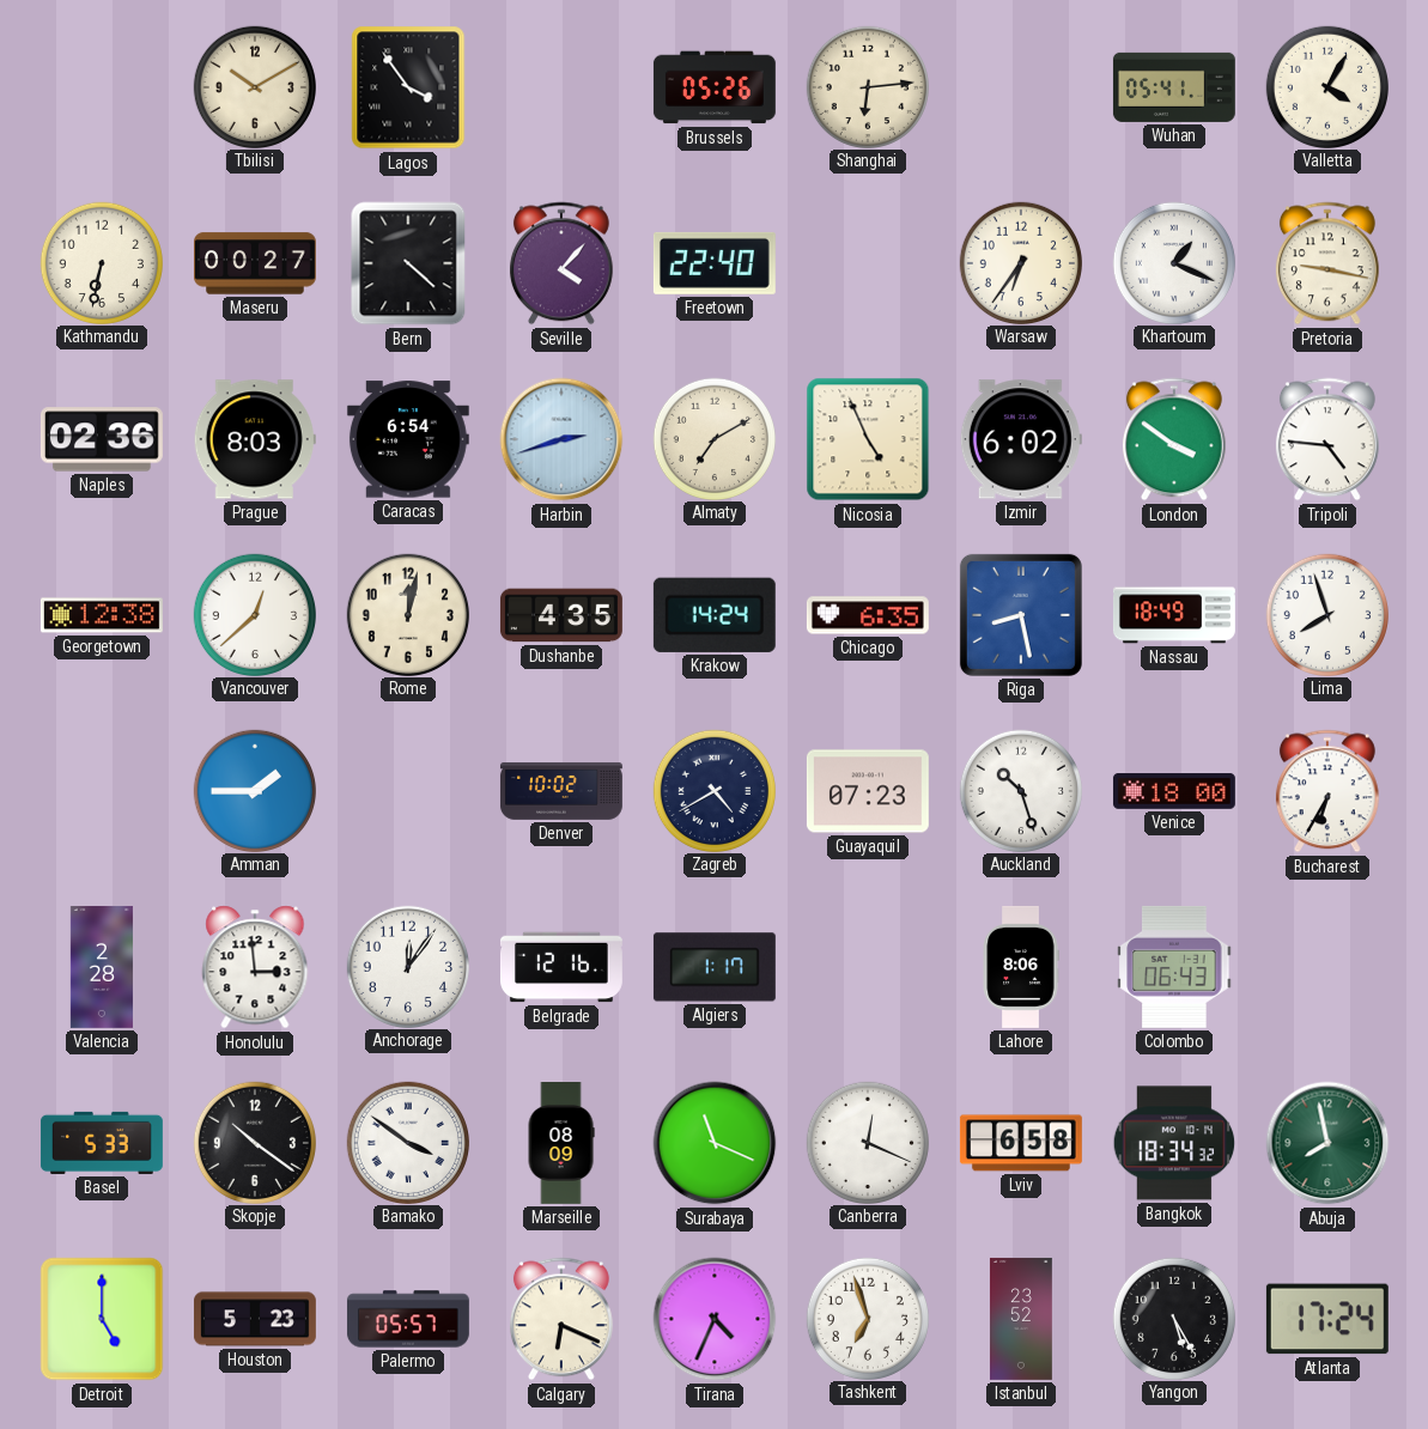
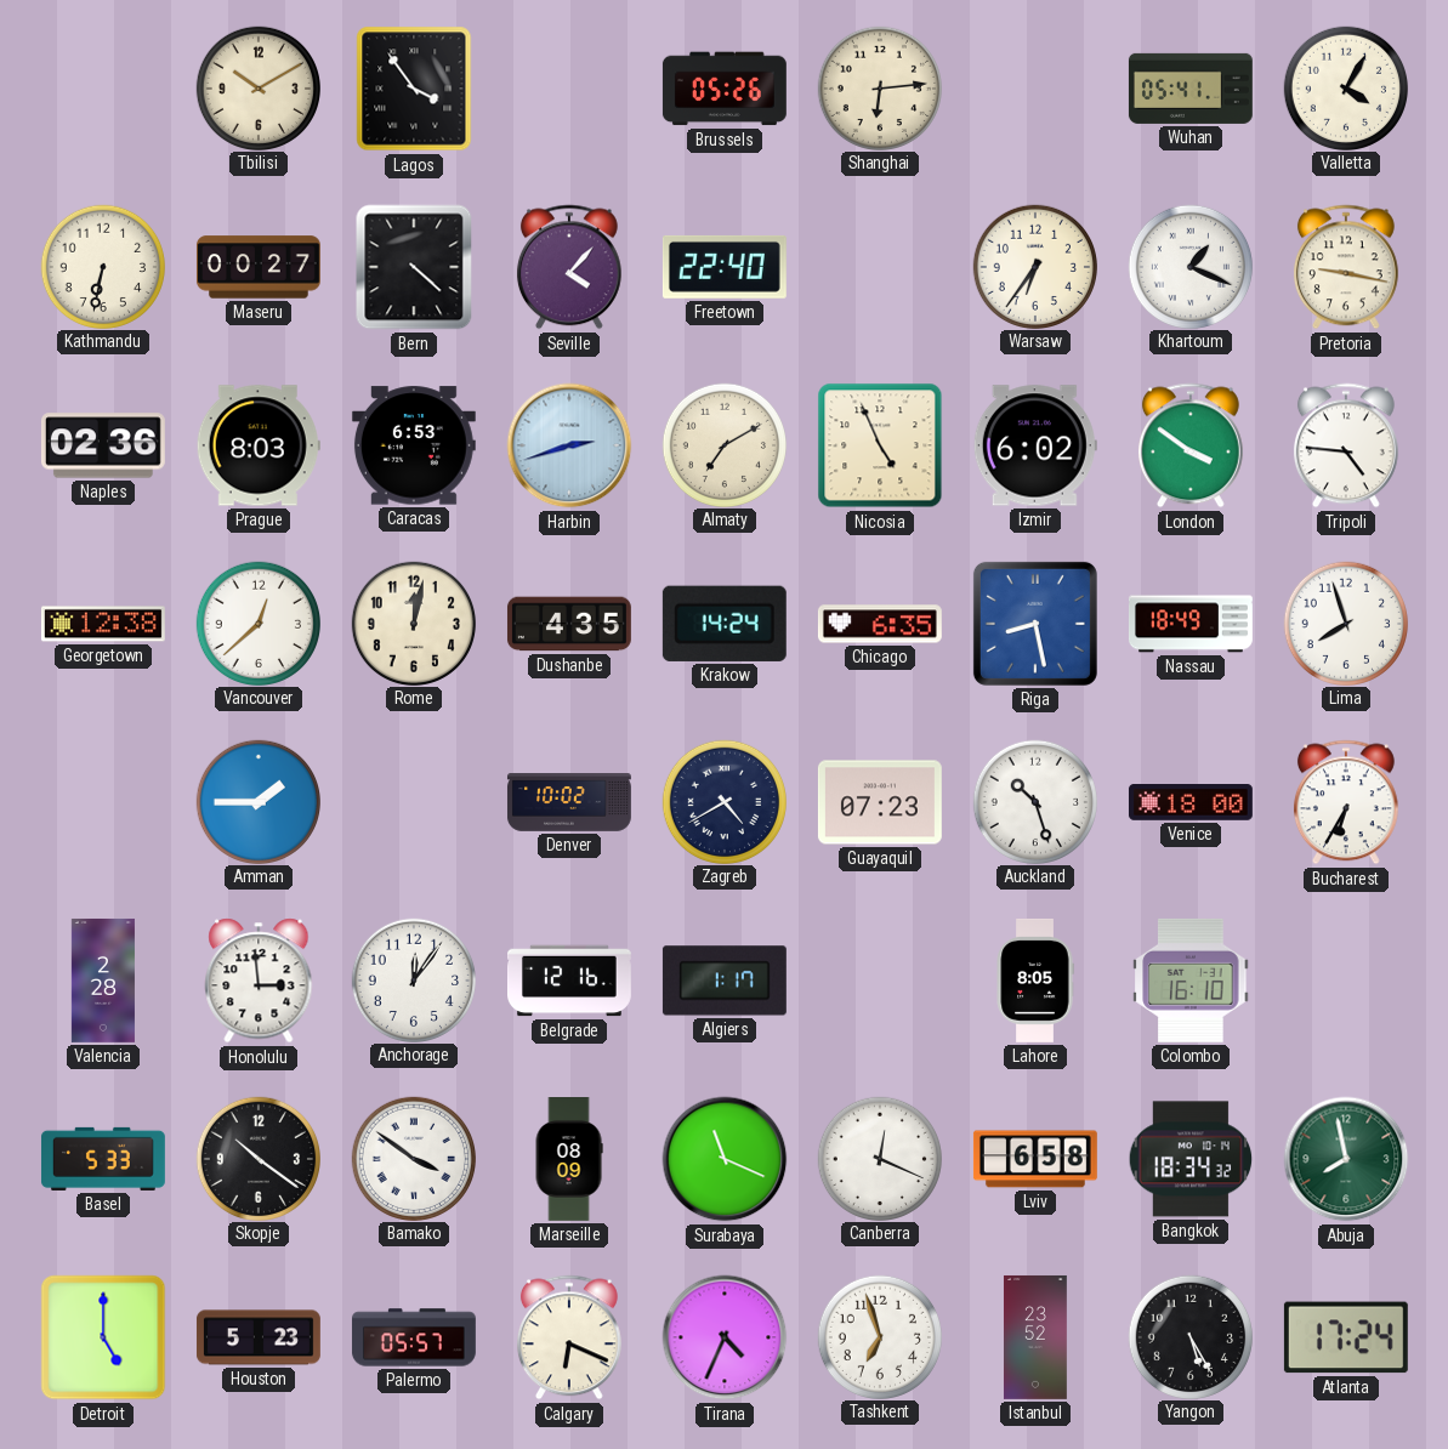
Caracas: 6:54 -> 6:53 (414, 445)
Lahore: 8:06 -> 8:05 (1035, 981)
Colombo: 06:43 -> 16:10 (1191, 981)
